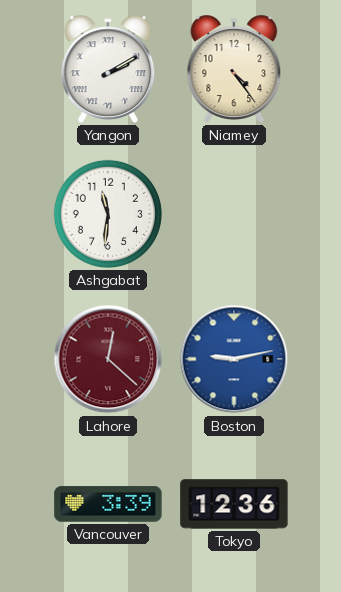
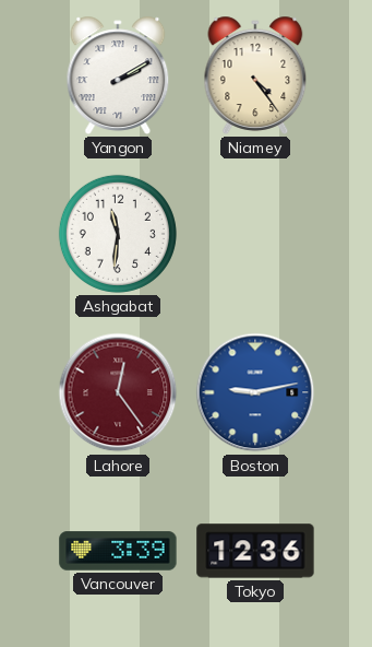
Lahore: 12:22 -> 12:24 (118, 392)
